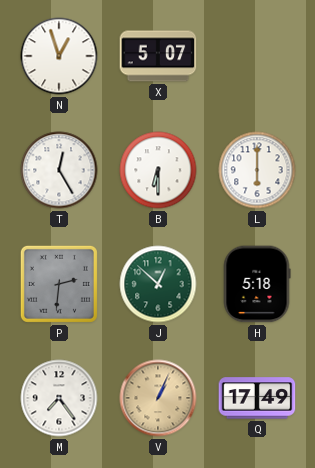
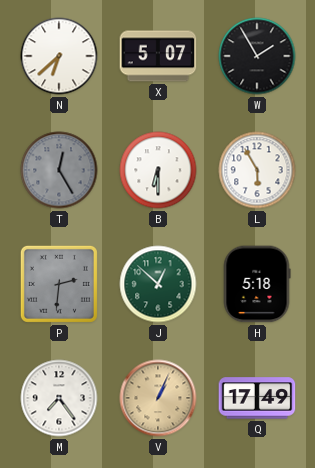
N: 12:57 -> 6:38 (59, 56)
W: none -> 1:55 (257, 56)
T dial: white -> grey (59, 170)
L: 6:00 -> 5:55 (257, 170)
